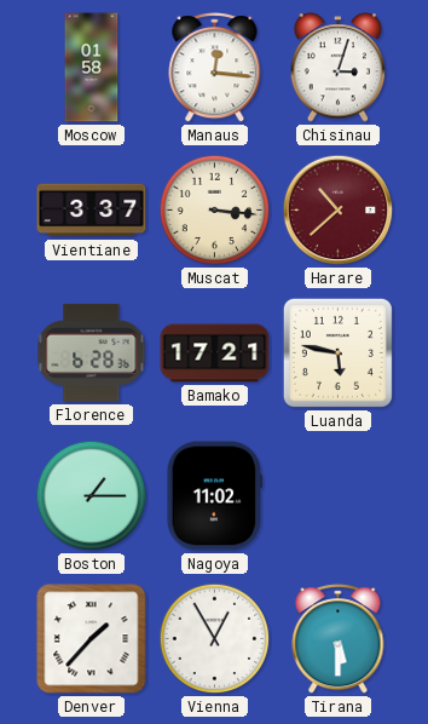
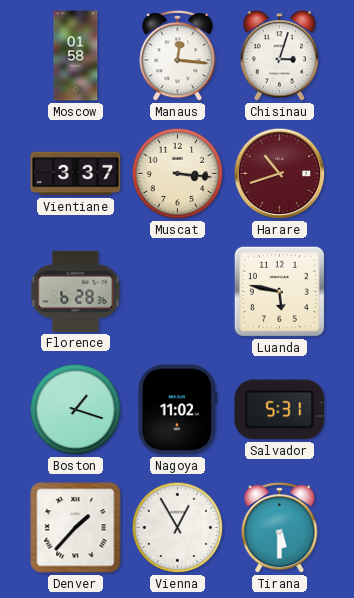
Harare: 10:38 -> 10:42 (280, 174)
Bamako: 17:21 -> none (215, 354)
Boston: 1:15 -> 1:18 (76, 410)
Salvador: none -> 5:31 (280, 410)
